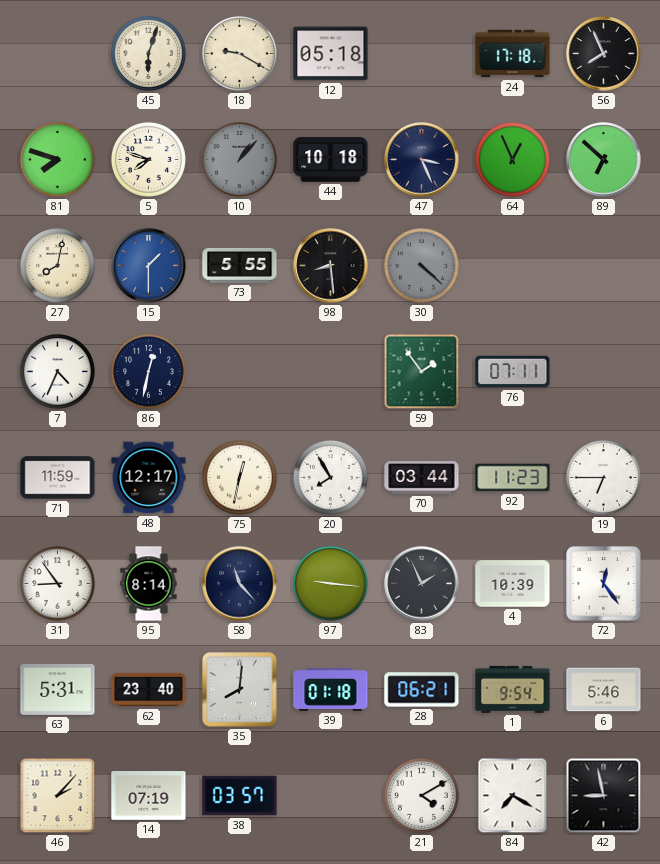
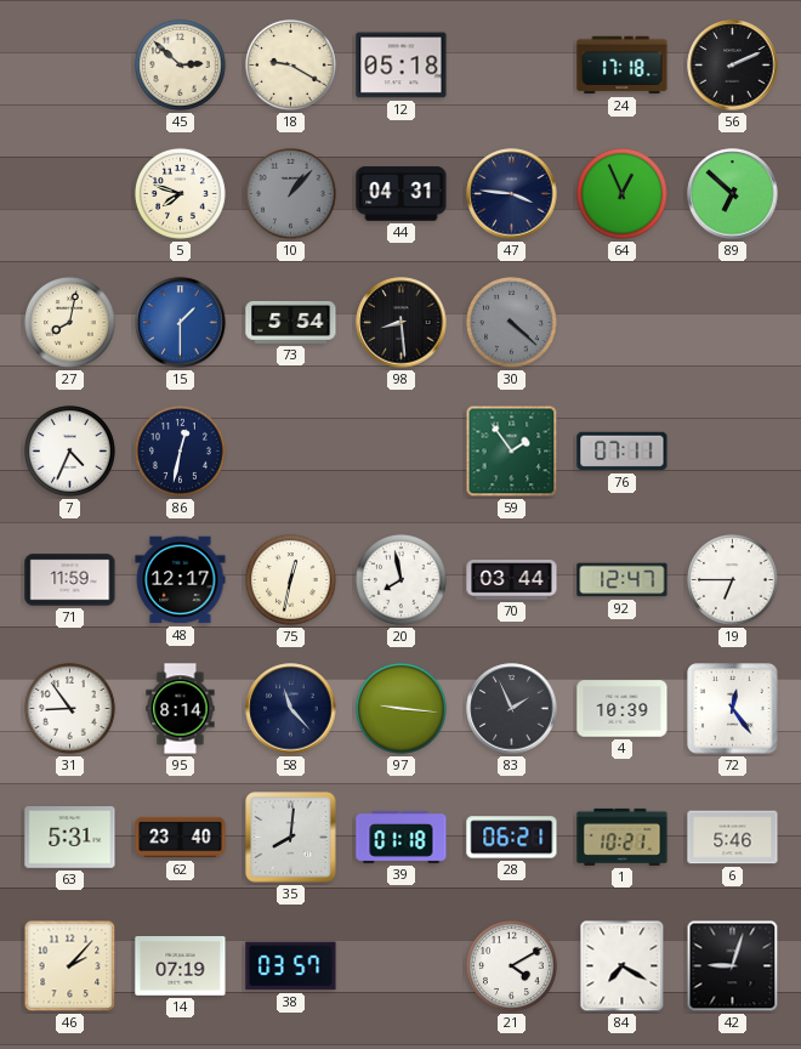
45: 6:03 -> 2:52 (181, 66)
56: 7:56 -> 2:11 (733, 66)
81: 7:48 -> none (58, 160)
44: 10:18 -> 04:31 (402, 194)
47: 3:26 -> 3:46 (512, 194)
73: 5:55 -> 5:54 (291, 323)
20: 7:55 -> 7:58 (402, 580)
92: 11:23 -> 12:47 (623, 580)
1: 9:54 -> 10:21 (623, 837)
42: 8:58 -> 9:03 (733, 966)
